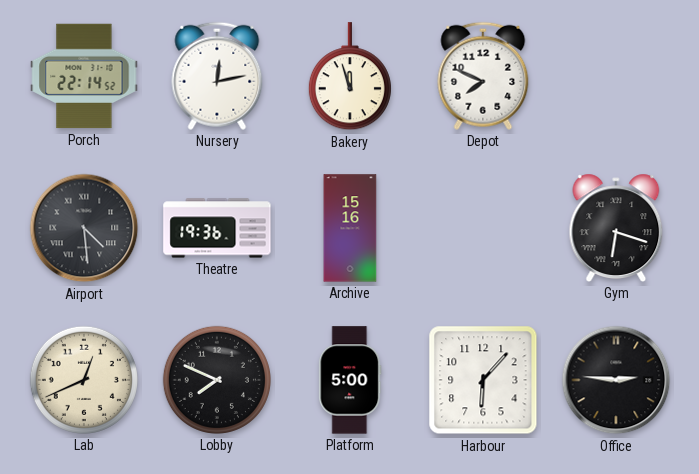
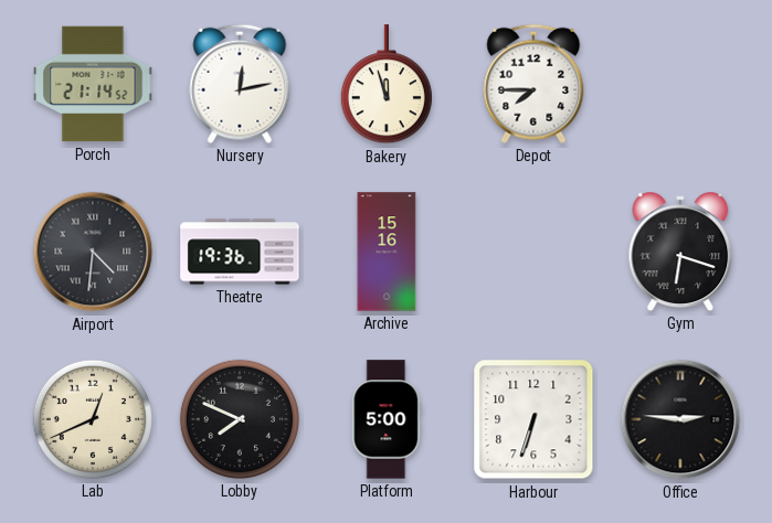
Porch: 22:14 -> 21:14 (93, 84)
Depot: 7:49 -> 7:45 (533, 84)
Airport: 4:29 -> 4:31 (93, 252)
Harbour: 6:07 -> 6:33 (533, 419)
